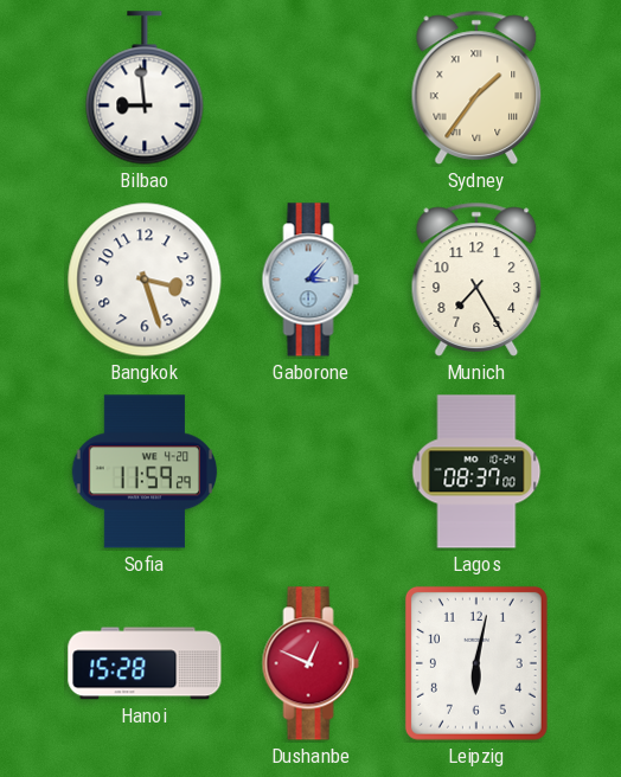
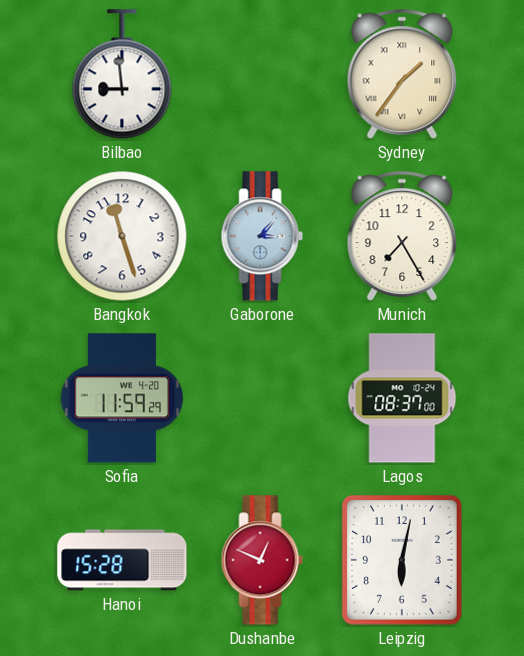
Bangkok: 3:27 -> 11:27 (122, 236)
